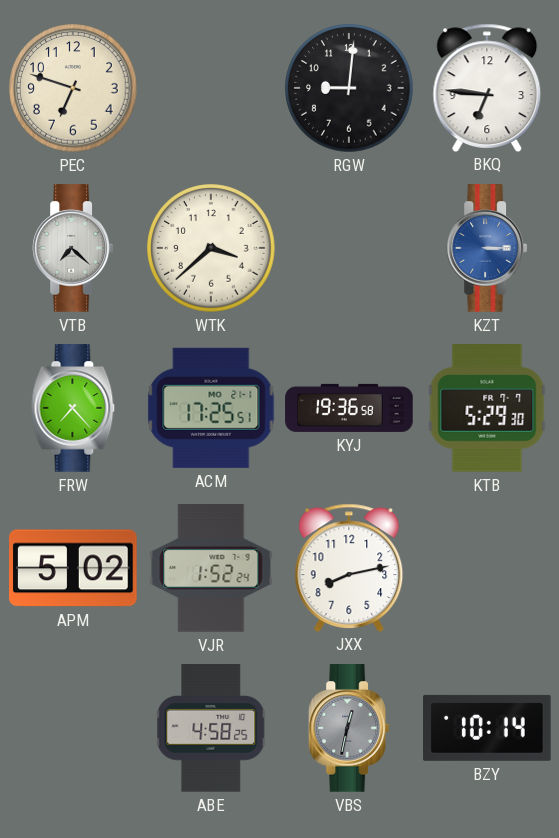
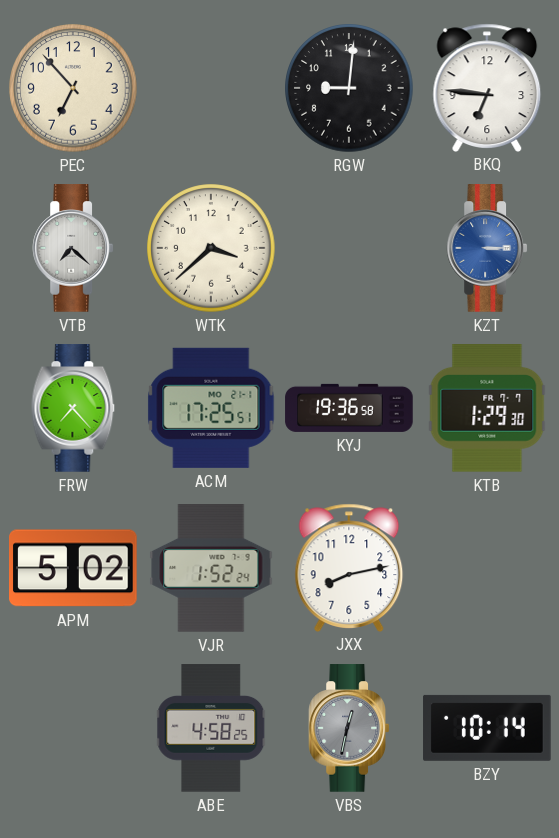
PEC: 6:48 -> 6:53 (73, 88)
KTB: 5:29 -> 1:29 (487, 409)
